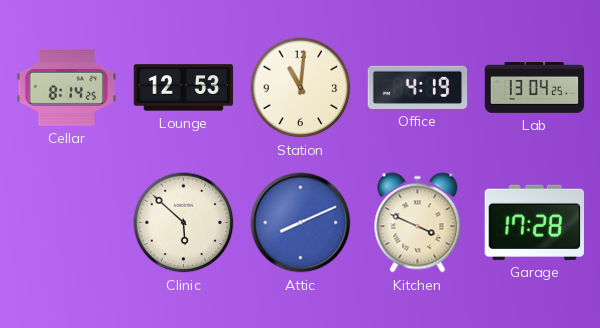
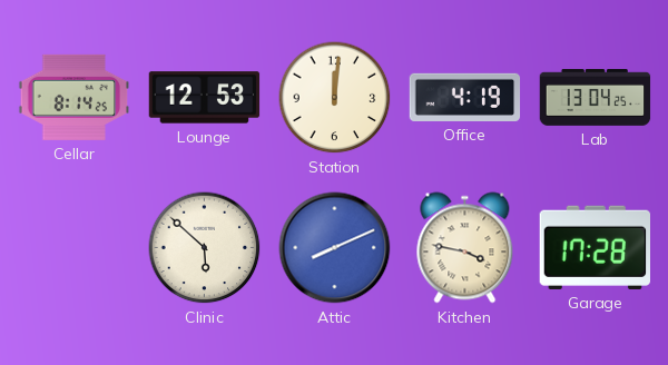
Station: 11:01 -> 12:01 (335, 98)
Kitchen: 3:49 -> 3:47 (465, 248)
